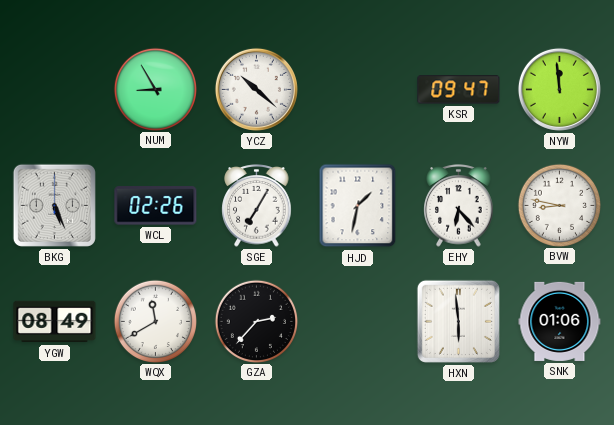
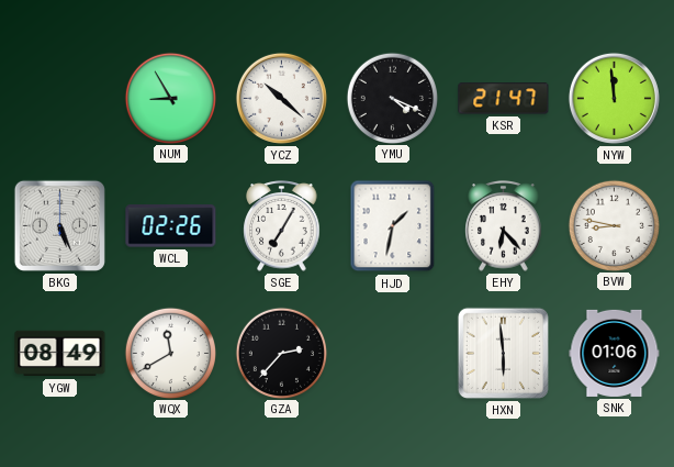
YMU: none -> 4:19 (392, 98)
KSR: 09:47 -> 21:47 (504, 99)
